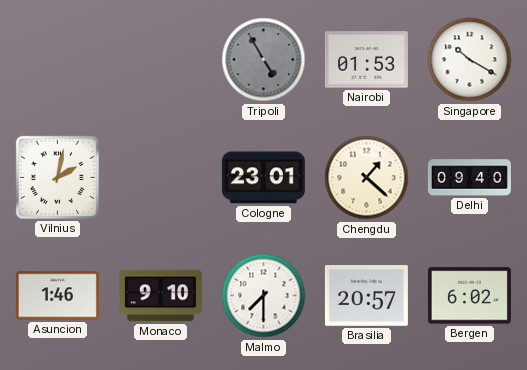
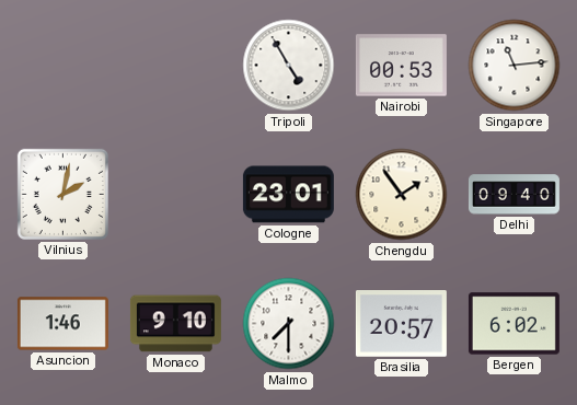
Tripoli dial: grey -> white (289, 66)
Nairobi: 01:53 -> 00:53 (401, 66)
Singapore: 10:20 -> 11:14 (515, 66)
Chengdu: 1:22 -> 1:54 (402, 195)
